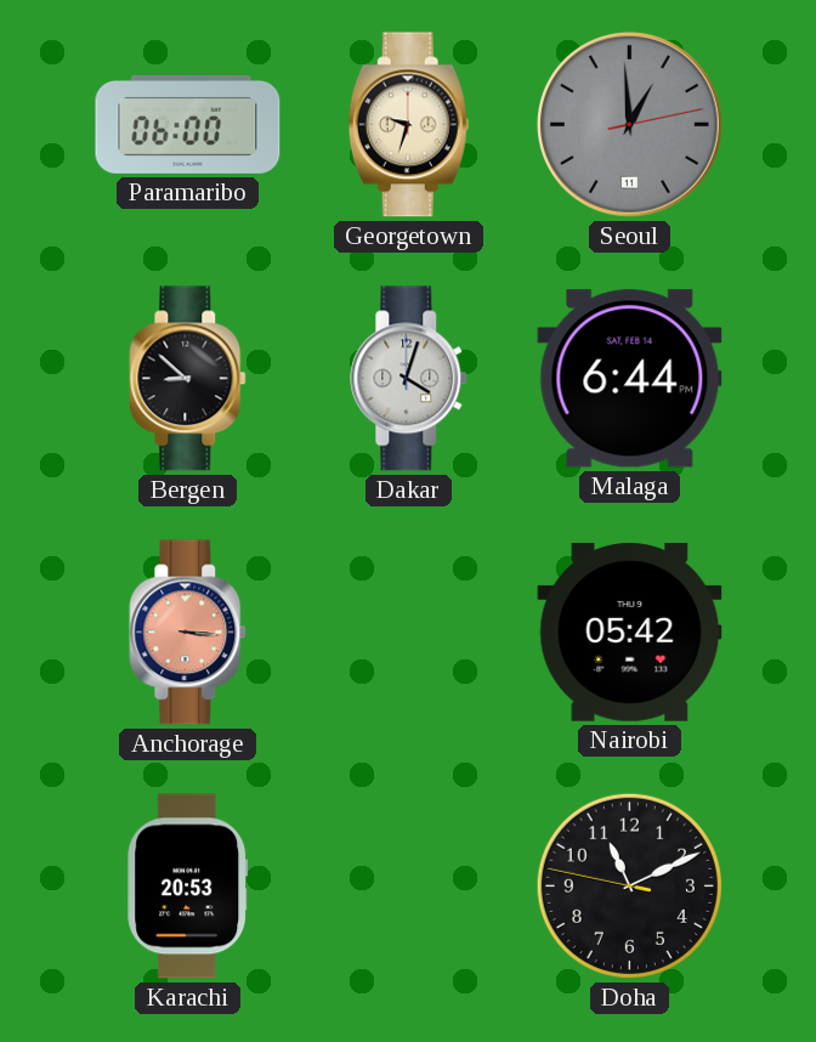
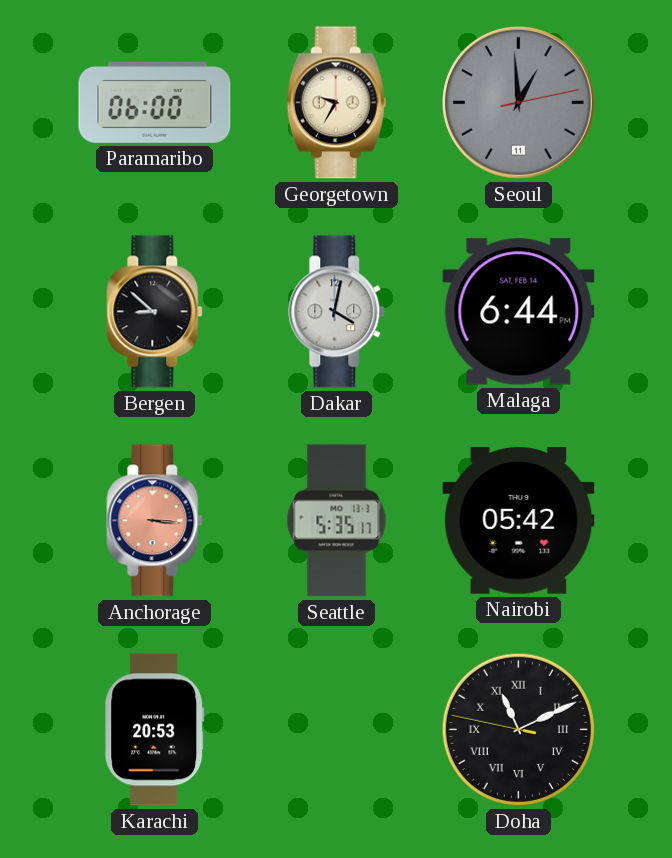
Georgetown: 9:33 -> 9:35 (336, 103)
Dakar: 4:03 -> 4:02 (337, 312)
Seattle: none -> 5:35 (337, 521)
Doha numerals: Arabic -> Roman (518, 729)
